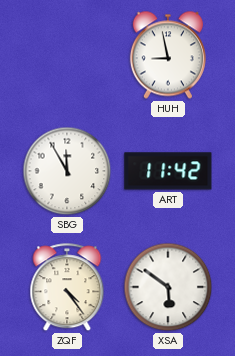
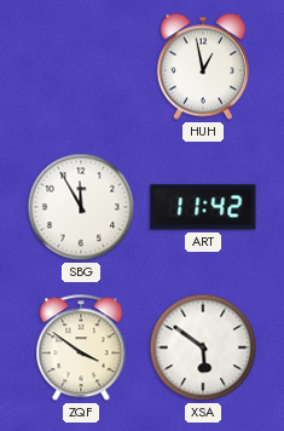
HUH: 8:58 -> 12:58 (203, 67)
ZQF: 4:24 -> 3:51 (81, 349)
